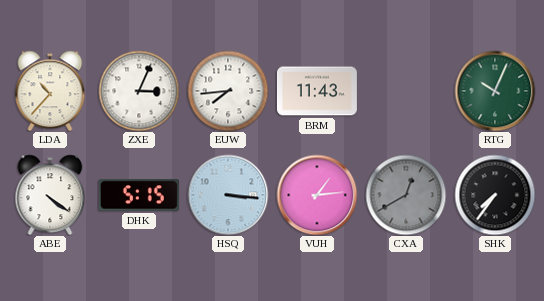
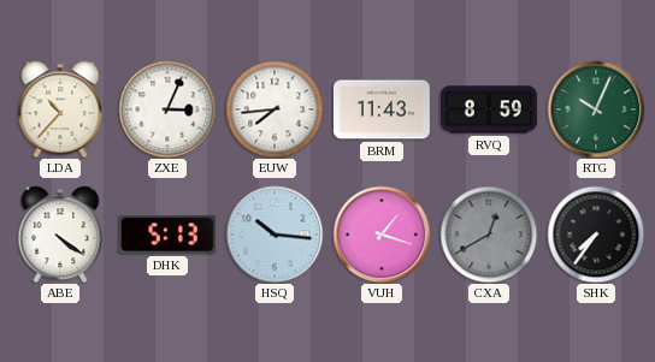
RVQ: none -> 8:59 (489, 109)
DHK: 5:15 -> 5:13 (167, 235)
HSQ: 3:16 -> 10:16 (275, 235)
VUH: 1:14 -> 1:18 (382, 235)
